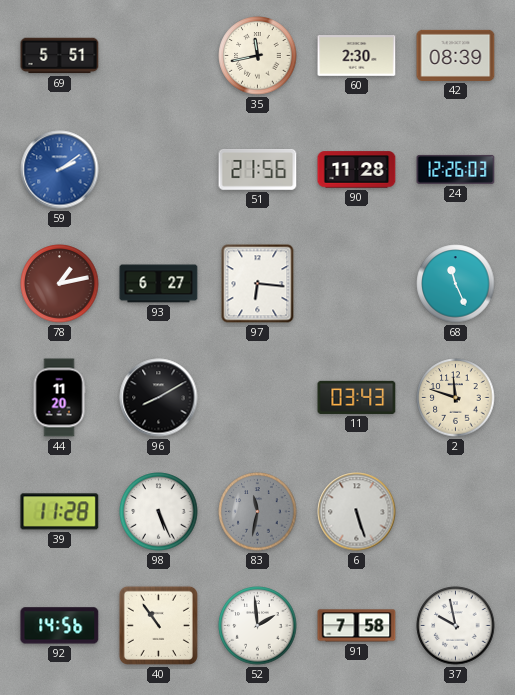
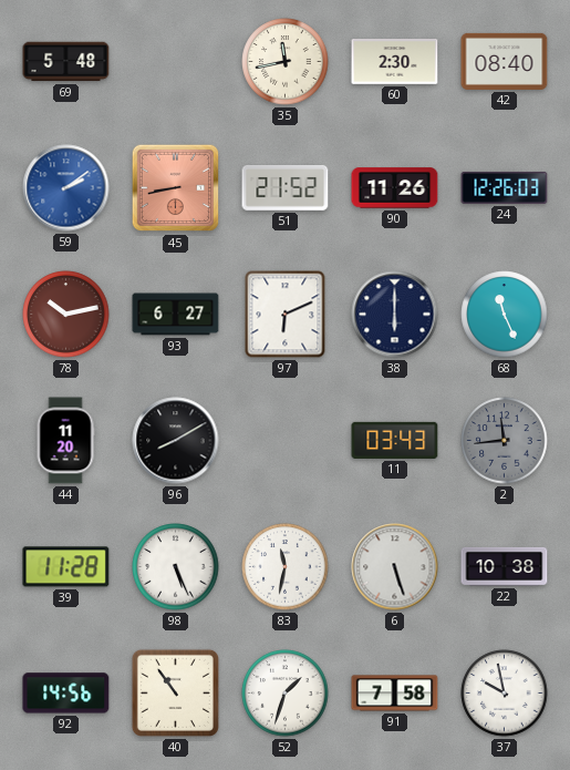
69: 5:51 -> 5:48 (66, 62)
42: 08:39 -> 08:40 (505, 61)
45: none -> 8:43 (176, 188)
51: 21:56 -> 21:52 (286, 188)
90: 11:28 -> 11:26 (395, 188)
78: 1:13 -> 10:13 (66, 315)
97: 6:16 -> 6:11 (286, 315)
38: none -> 6:00 (395, 315)
2: 11:48 -> 11:44 (505, 441)
2 dial: cream -> grey (505, 441)
83 dial: grey -> white (286, 567)
22: none -> 10:38 (505, 566)
52: 1:59 -> 1:33 (286, 694)
